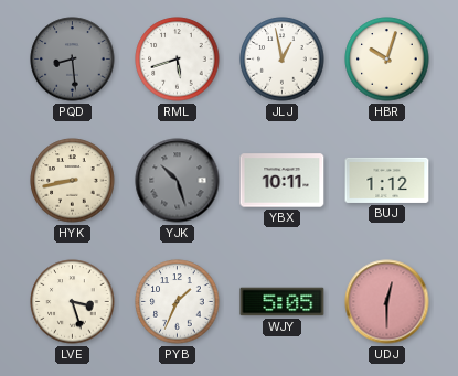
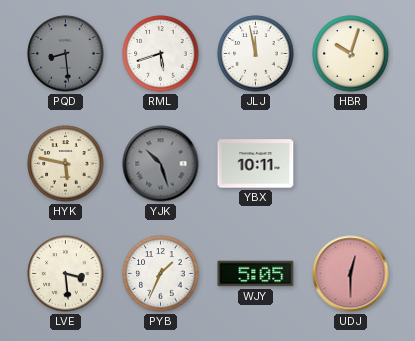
JLJ: 12:58 -> 11:58 (256, 54)
HYK: 8:43 -> 5:47 (66, 164)
BUJ: 1:12 -> none (387, 180)
LVE: 3:27 -> 3:29 (66, 274)
